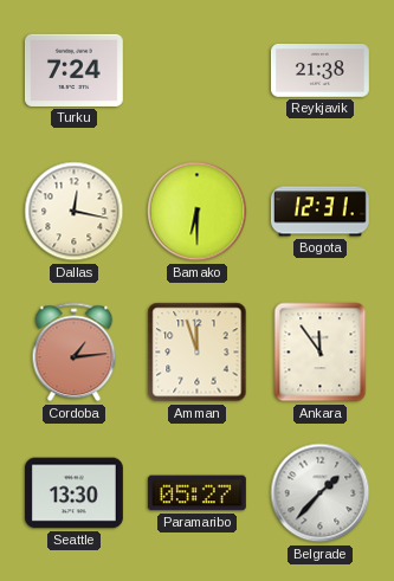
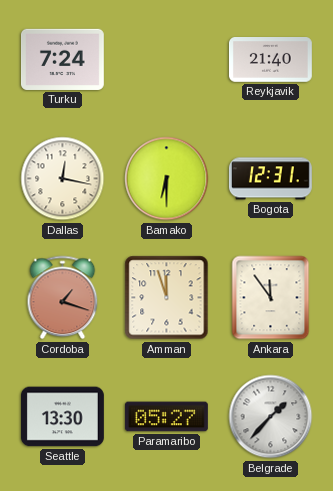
Reykjavik: 21:38 -> 21:40 (271, 60)
Cordoba: 1:14 -> 1:18 (63, 298)
